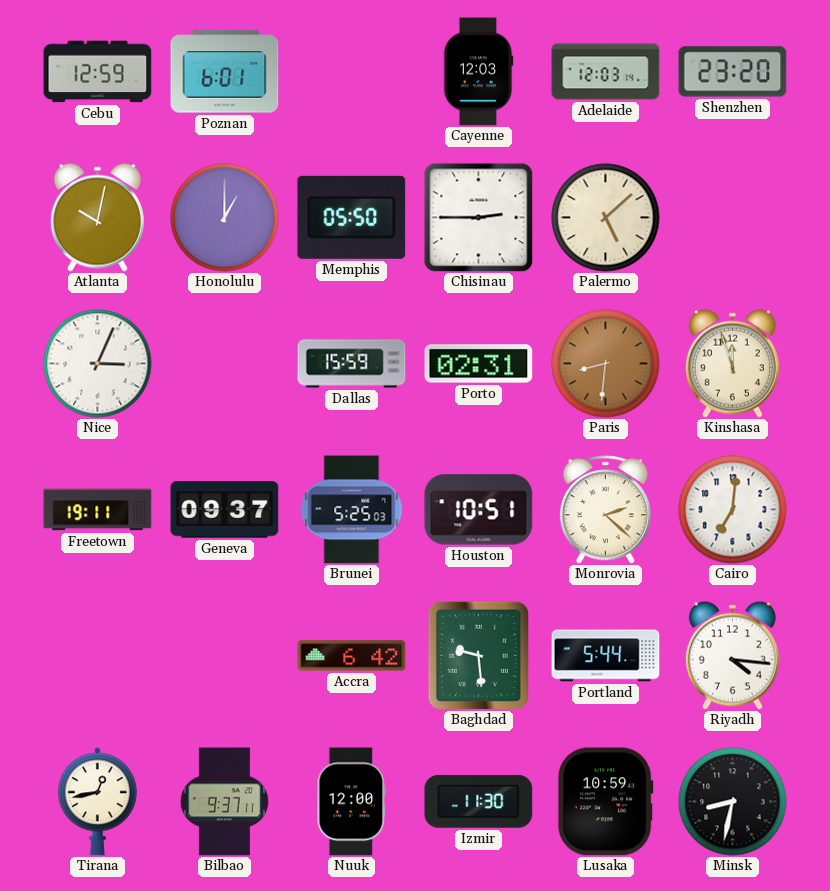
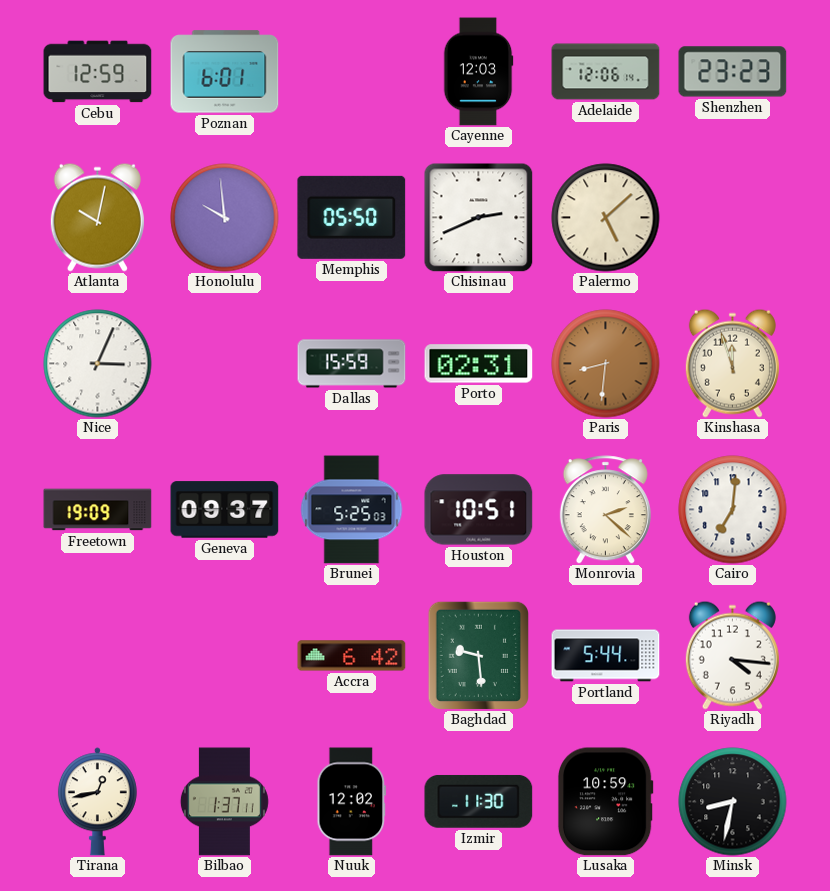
Adelaide: 12:03 -> 12:06 (606, 72)
Shenzhen: 23:20 -> 23:23 (733, 72)
Honolulu: 1:00 -> 9:59 (225, 218)
Chisinau: 2:45 -> 2:41 (479, 218)
Freetown: 19:11 -> 19:09 (98, 510)
Bilbao: 9:37 -> 1:37 (224, 802)
Nuuk: 12:00 -> 12:02 (352, 802)
